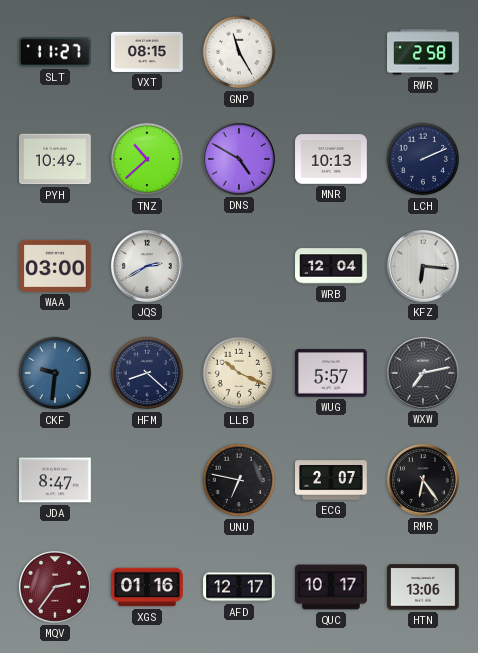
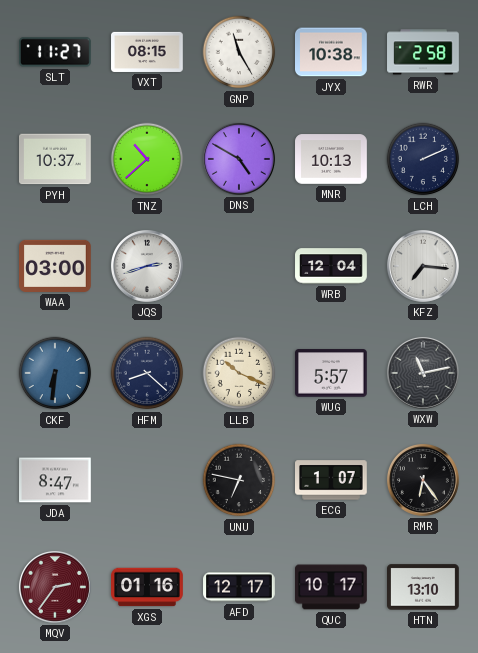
JYX: none -> 10:38 (332, 52)
PYH: 10:49 -> 10:37 (56, 159)
JQS: 2:40 -> 2:42 (147, 266)
KFZ: 6:16 -> 7:16 (423, 266)
CKF: 9:31 -> 6:31 (55, 373)
WXW: 7:13 -> 11:13 (423, 373)
ECG: 2:07 -> 1:07 (332, 480)
HTN: 13:06 -> 13:10 (423, 587)
